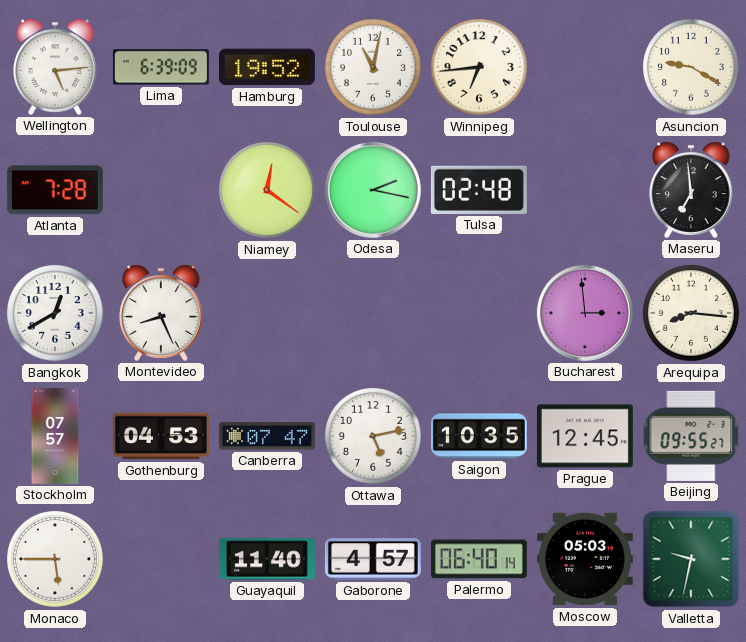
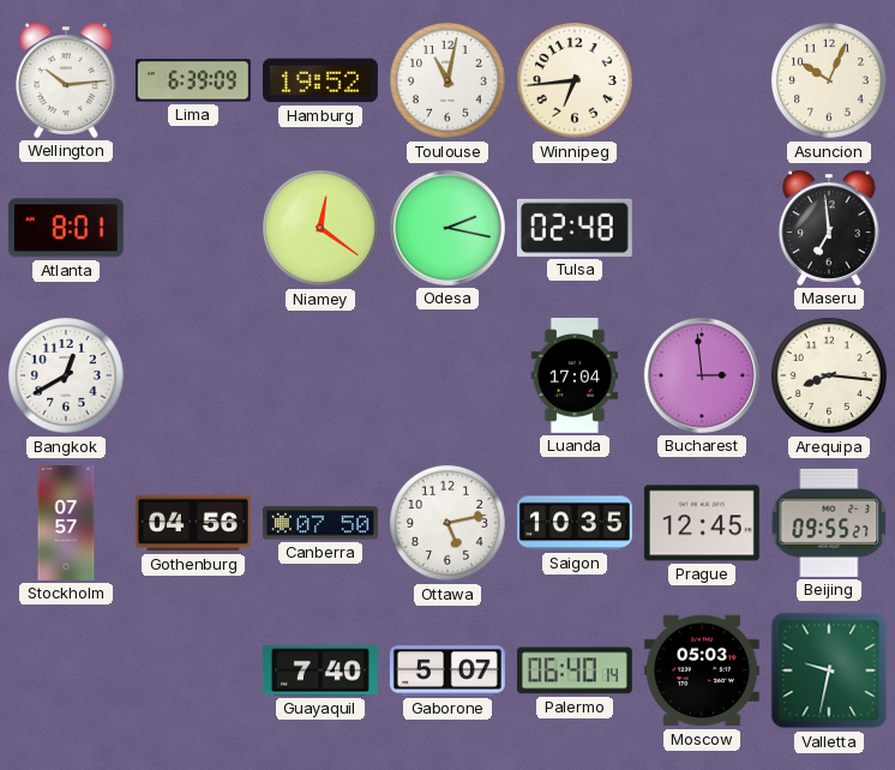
Wellington: 5:14 -> 10:14 (66, 80)
Asuncion: 9:20 -> 10:04 (829, 80)
Atlanta: 7:28 -> 8:01 (66, 228)
Montevideo: 8:26 -> none (161, 313)
Luanda: none -> 17:04 (575, 375)
Gothenburg: 04:53 -> 04:56 (193, 523)
Canberra: 07:47 -> 07:50 (320, 523)
Monaco: 5:45 -> none (55, 559)
Guayaquil: 11:40 -> 7:40 (320, 670)
Gaborone: 4:57 -> 5:07 (447, 670)
